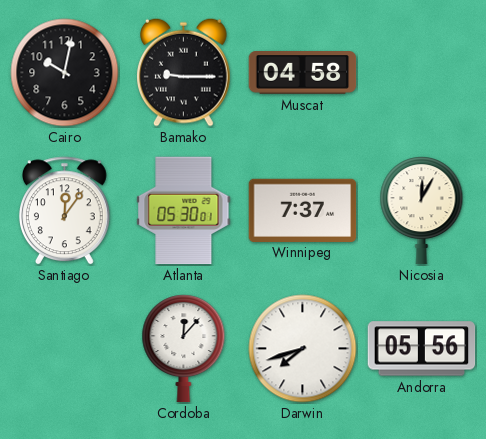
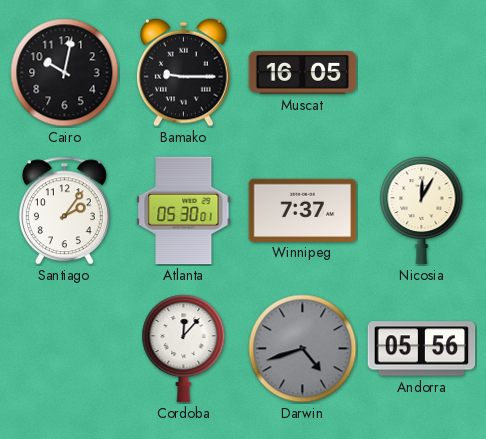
Muscat: 04:58 -> 16:05 (303, 73)
Santiago: 12:06 -> 2:06 (64, 211)
Darwin: 7:42 -> 4:42 (303, 349)
Darwin dial: white -> grey (303, 349)
